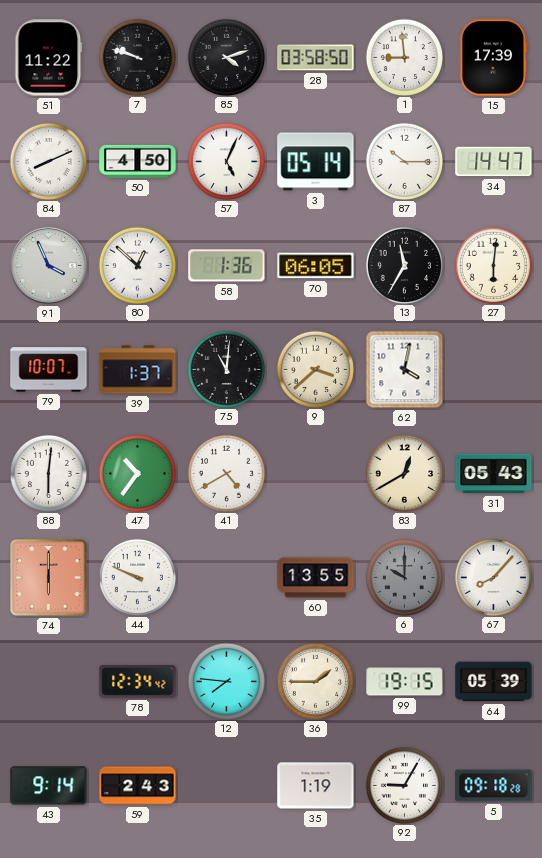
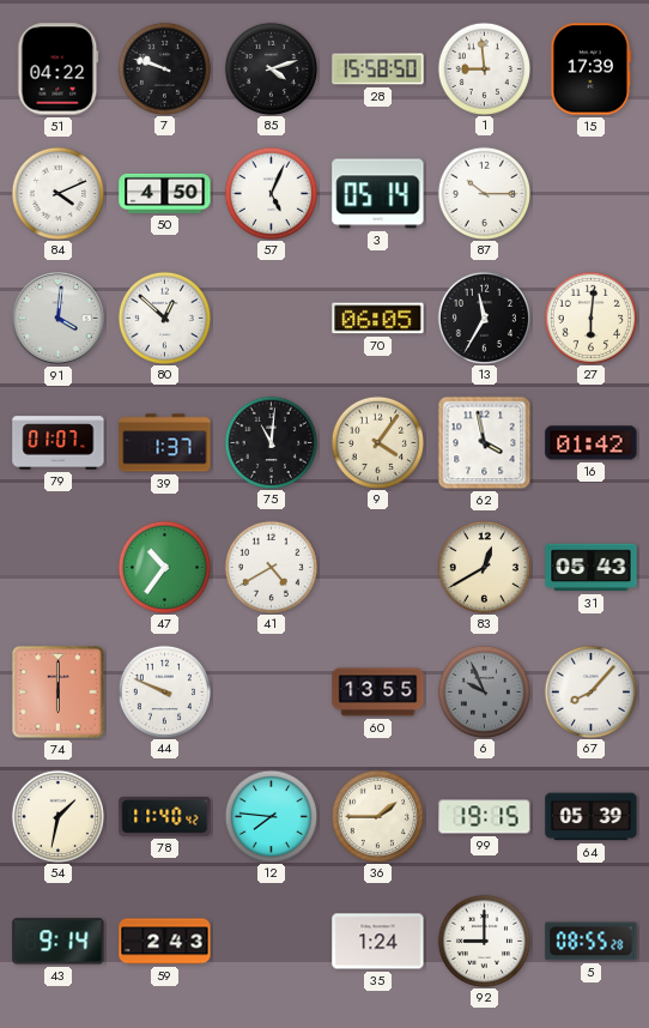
51: 11:22 -> 04:22 (59, 69)
28: 03:58 -> 15:58 (378, 69)
84: 8:11 -> 4:11 (57, 193)
34: 14:47 -> none (494, 162)
91: 3:56 -> 4:01 (59, 319)
58: 1:36 -> none (227, 266)
79: 10:07 -> 01:07 (59, 443)
9: 3:38 -> 4:06 (377, 442)
62: 4:02 -> 3:58 (485, 443)
16: none -> 01:42 (592, 443)
88: 6:01 -> none (48, 473)
6: 10:00 -> 9:56 (484, 691)
54: none -> 1:32 (57, 816)
78: 12:34 -> 11:40 (165, 816)
35: 1:19 -> 1:24 (378, 942)
92: 9:05 -> 9:00 (484, 941)
5: 09:18 -> 08:55 (592, 942)
